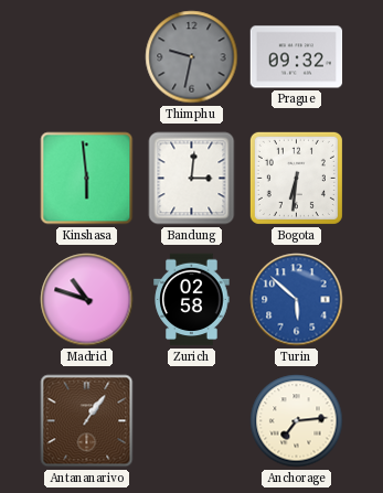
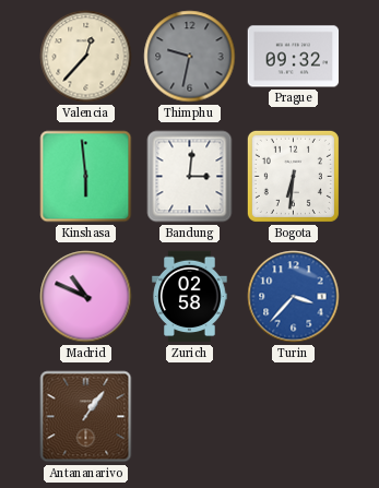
Valencia: none -> 12:37 (86, 57)
Madrid: 10:48 -> 10:49 (86, 297)
Turin: 5:52 -> 3:37 (294, 297)
Anchorage: 7:14 -> none (297, 421)
